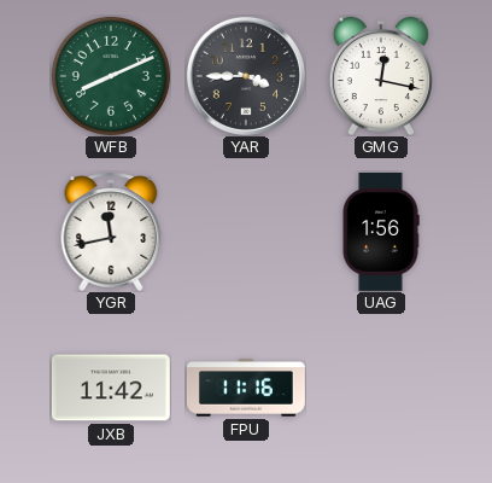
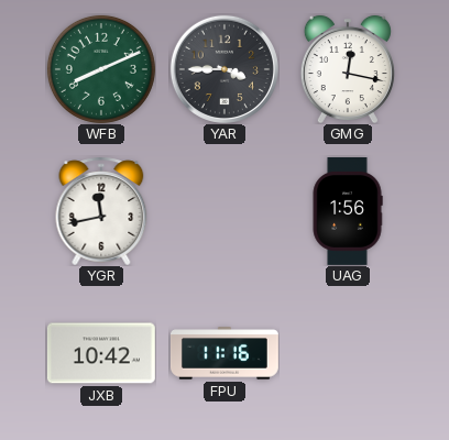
JXB: 11:42 -> 10:42 (101, 353)
